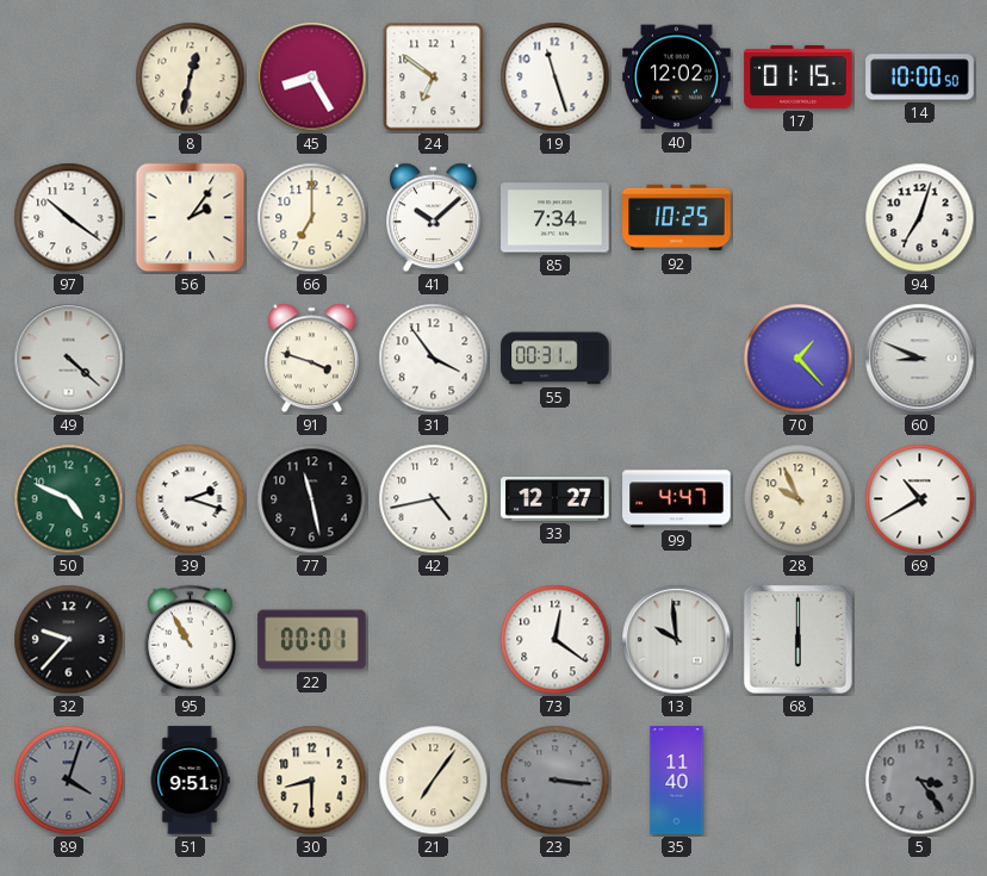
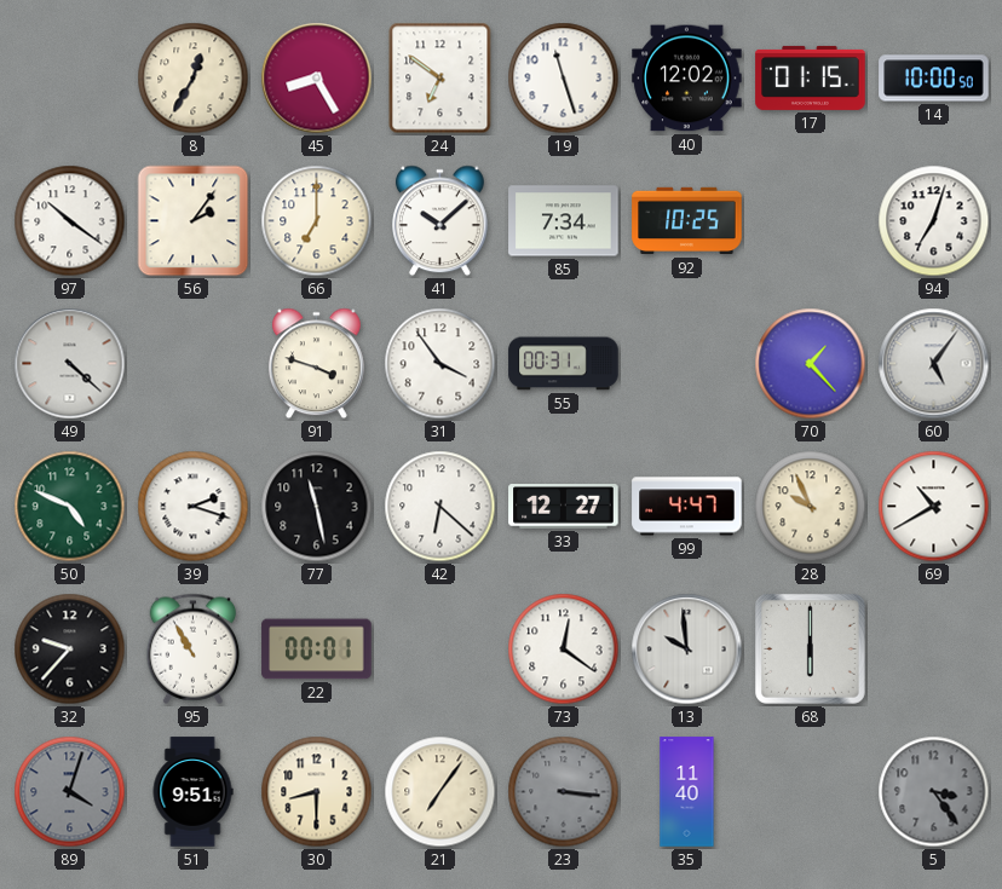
8: 12:32 -> 12:35 (194, 79)
60: 8:49 -> 5:06 (934, 364)
42: 4:43 -> 6:22 (440, 507)
